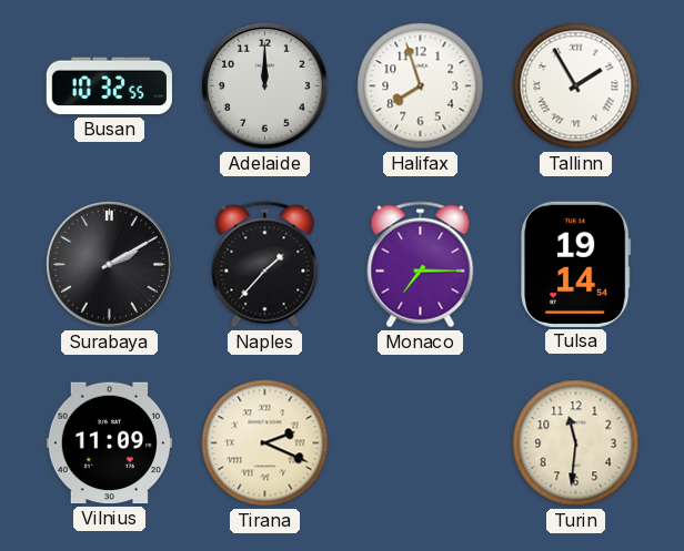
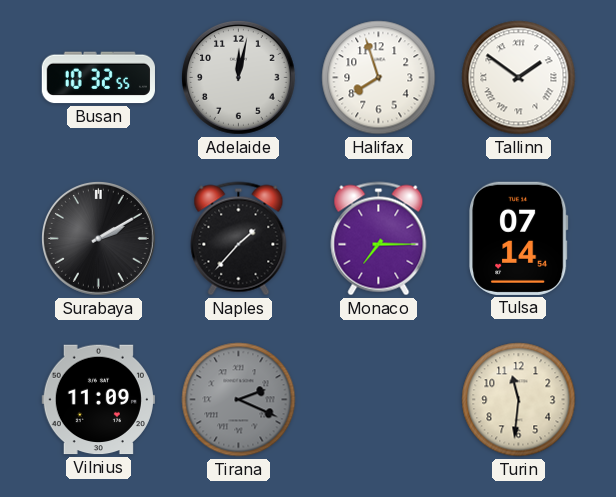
Adelaide: 12:00 -> 12:02 (239, 78)
Tallinn: 1:55 -> 1:51 (519, 78)
Tulsa: 19:14 -> 07:14 (519, 238)
Tirana dial: cream -> grey (239, 400)
